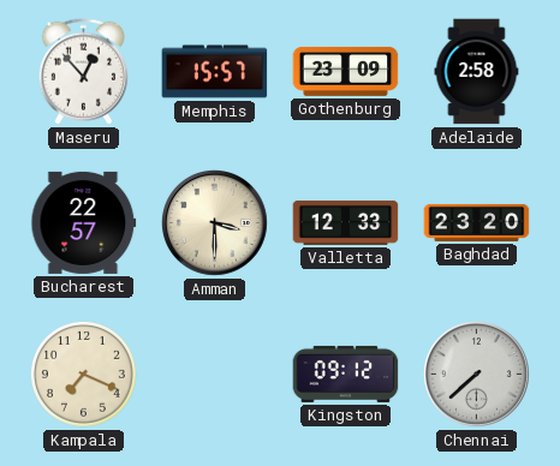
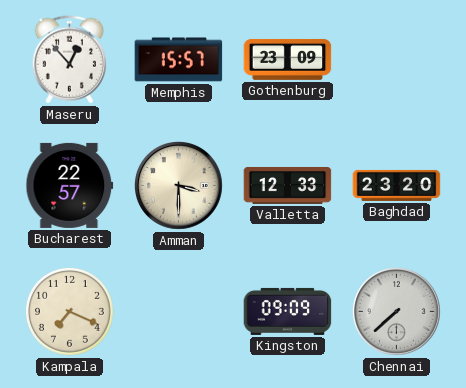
Adelaide: 2:58 -> none (477, 72)
Kingston: 09:12 -> 09:09 (288, 311)
